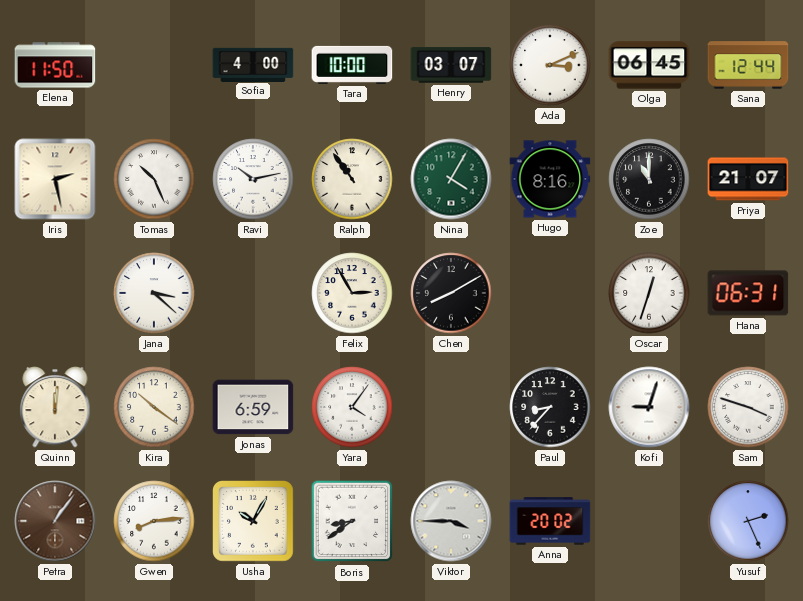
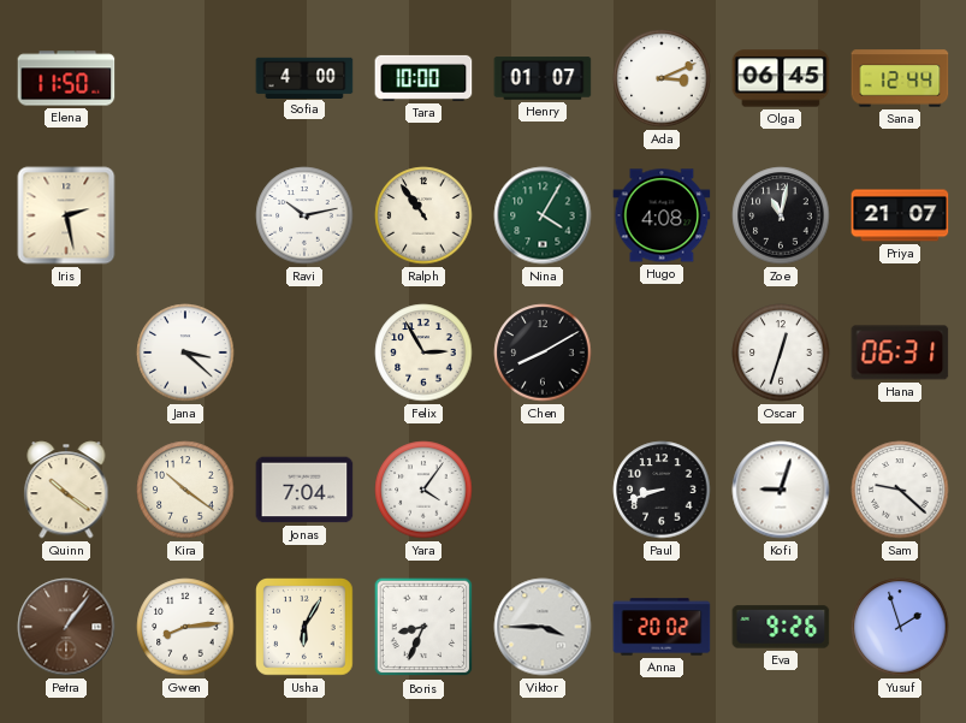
Henry: 03:07 -> 01:07 (543, 78)
Tomas: 10:26 -> none (154, 179)
Hugo: 8:16 -> 4:08 (662, 215)
Zoe: 11:00 -> 11:02 (781, 215)
Quinn: 12:01 -> 10:21 (66, 490)
Jonas: 6:59 -> 7:04 (304, 490)
Paul: 8:37 -> 8:42 (662, 490)
Sam: 3:48 -> 9:22 (900, 490)
Usha: 10:05 -> 6:05 (306, 628)
Boris: 8:39 -> 8:34 (423, 627)
Eva: none -> 9:26 (781, 627)
Yusuf: 2:26 -> 1:57 (900, 627)
